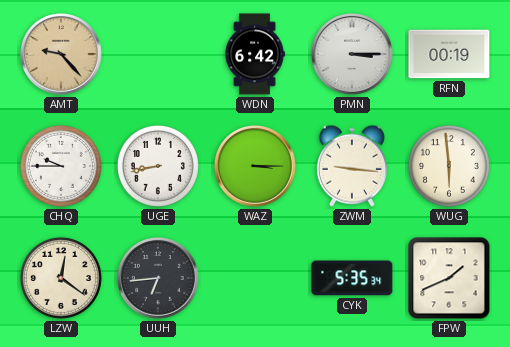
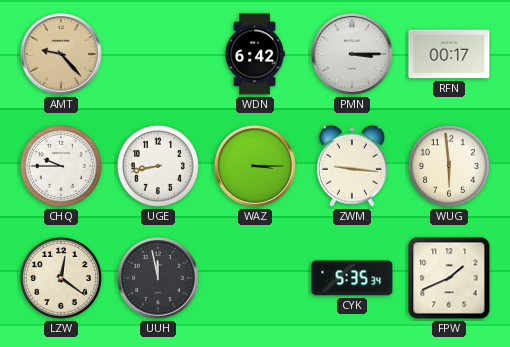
RFN: 00:19 -> 00:17 (449, 54)
UUH: 6:44 -> 11:58 (159, 279)
